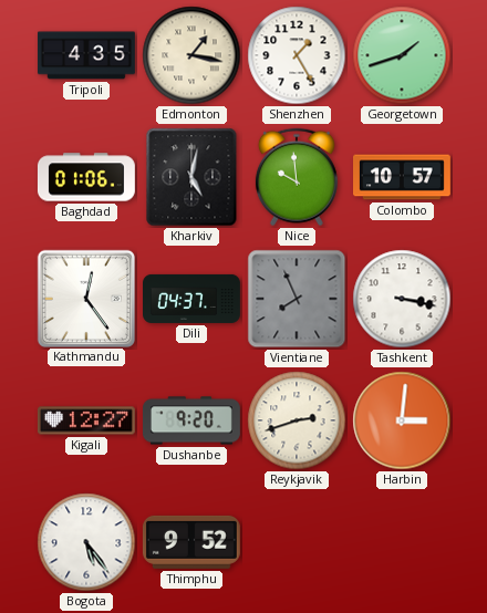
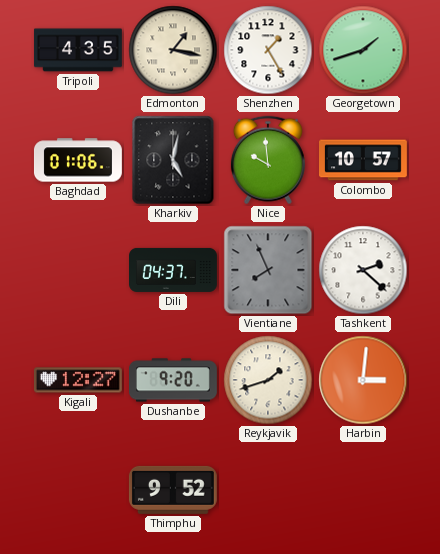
Kathmandu: 12:24 -> none (85, 298)
Tashkent: 3:17 -> 2:22 (363, 270)
Reykjavik: 2:42 -> 1:42 (268, 380)
Bogota: 5:24 -> none (86, 542)
